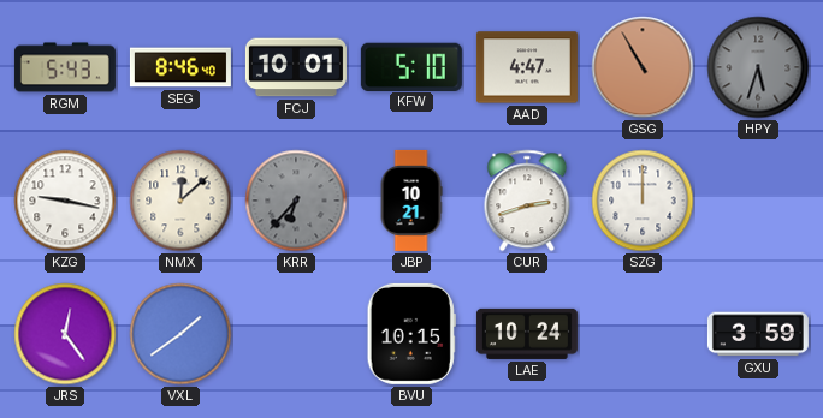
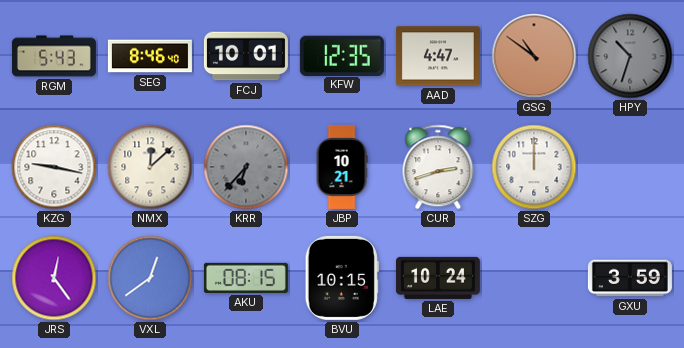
KFW: 5:10 -> 12:35 (342, 55)
GSG: 10:55 -> 10:51 (534, 56)
HPY: 5:33 -> 10:33 (630, 56)
VXL: 1:39 -> 12:39 (150, 278)
AKU: none -> 08:15 (246, 278)
